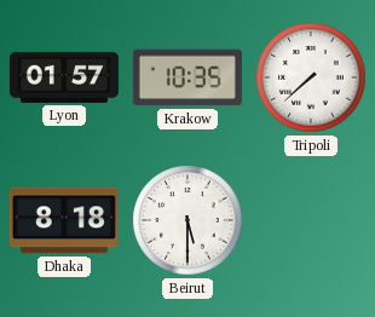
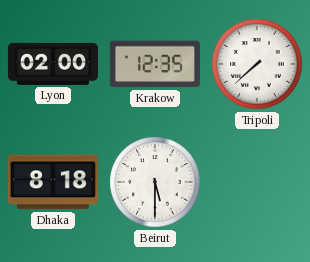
Lyon: 01:57 -> 02:00 (53, 64)
Krakow: 10:35 -> 12:35 (155, 64)
